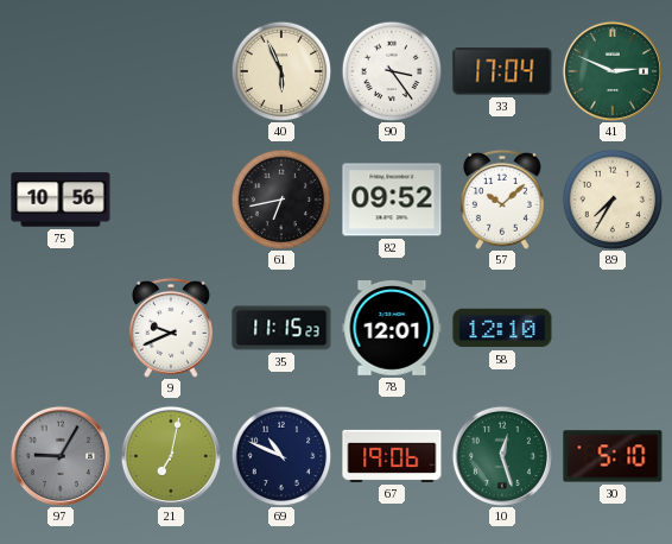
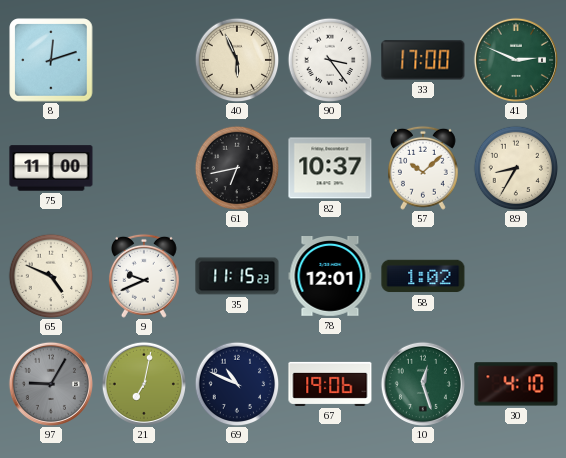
8: none -> 12:12 (51, 60)
33: 17:04 -> 17:00 (423, 60)
75: 10:56 -> 11:00 (51, 168)
82: 09:52 -> 10:37 (330, 168)
89: 7:35 -> 8:35 (516, 168)
65: none -> 4:49 (51, 276)
58: 12:10 -> 1:02 (423, 276)
30: 5:10 -> 4:10 (516, 384)
